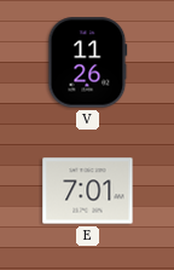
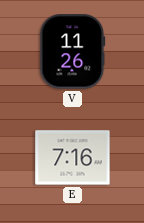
E: 7:01 -> 7:16 (73, 158)
